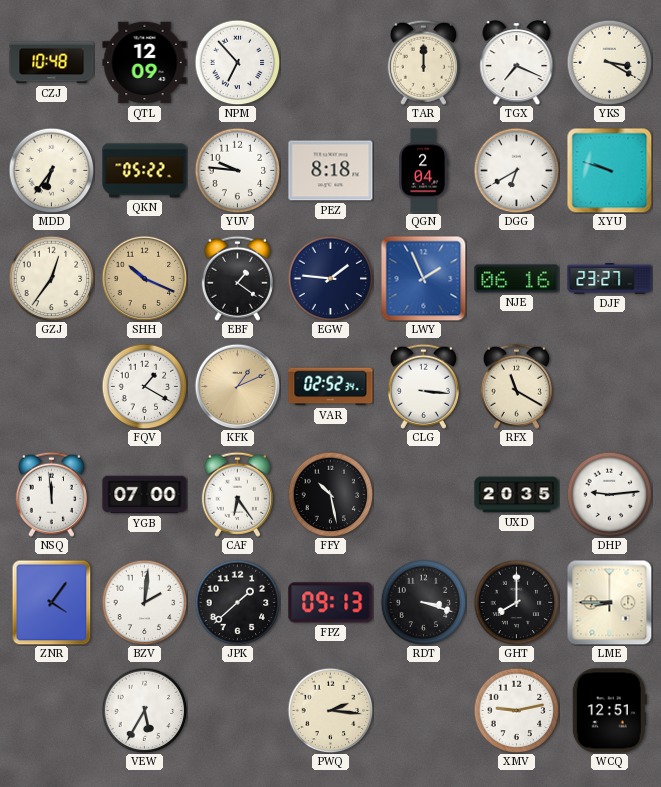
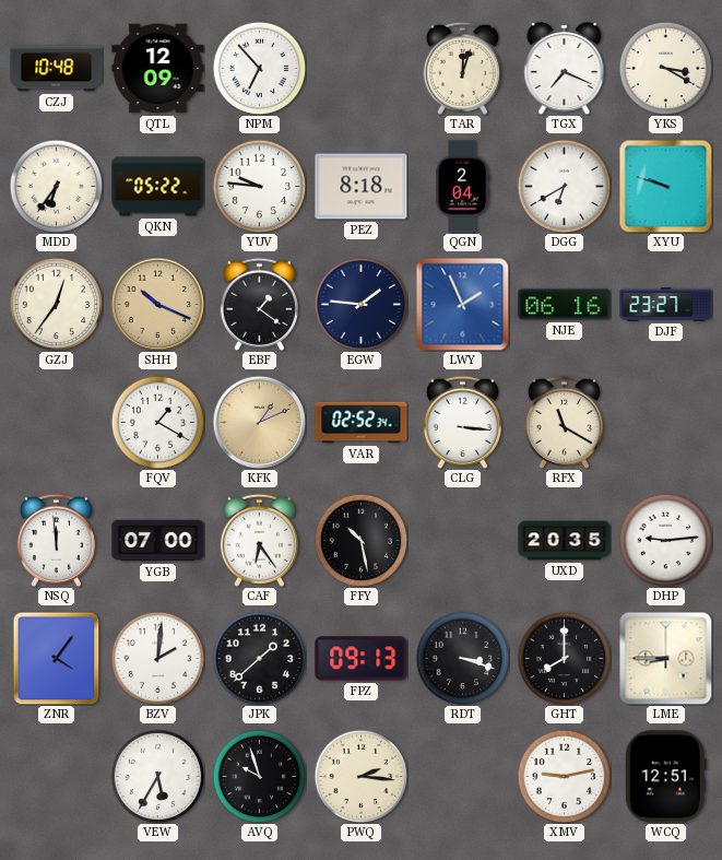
TAR: 12:00 -> 12:03 (462, 68)
AVQ: none -> 9:57 (259, 776)
